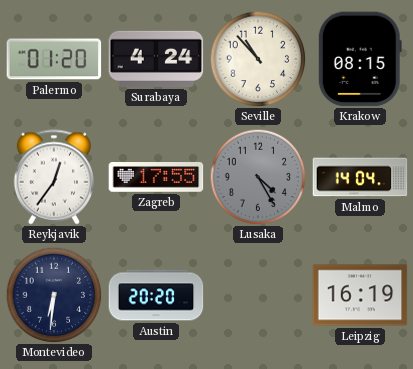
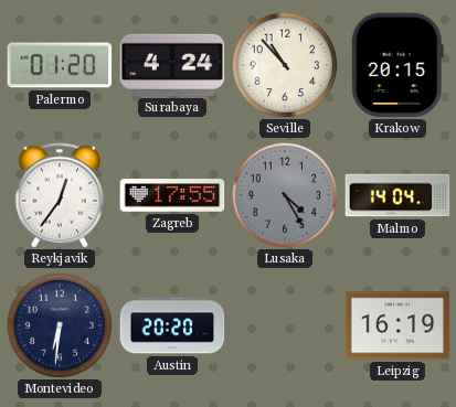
Krakow: 08:15 -> 20:15 (397, 65)
